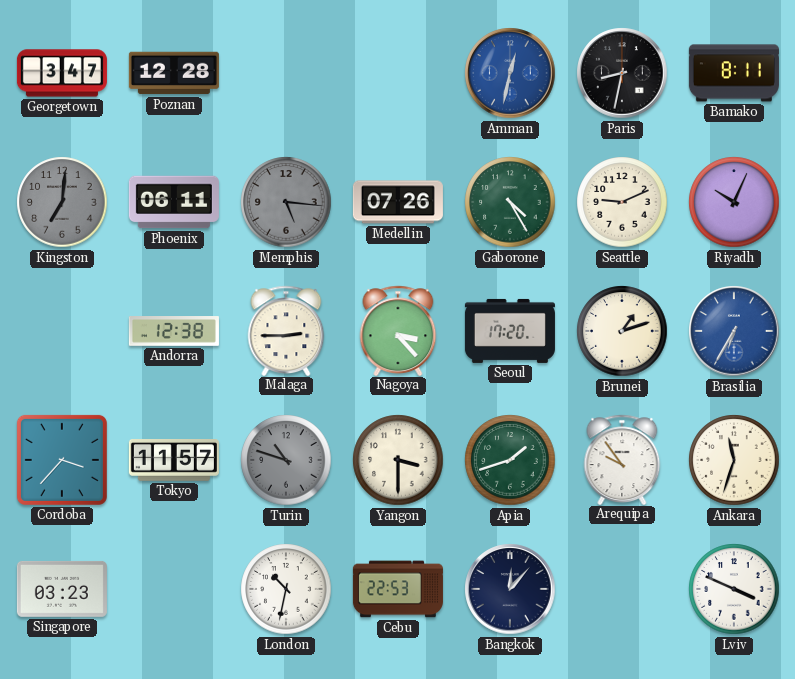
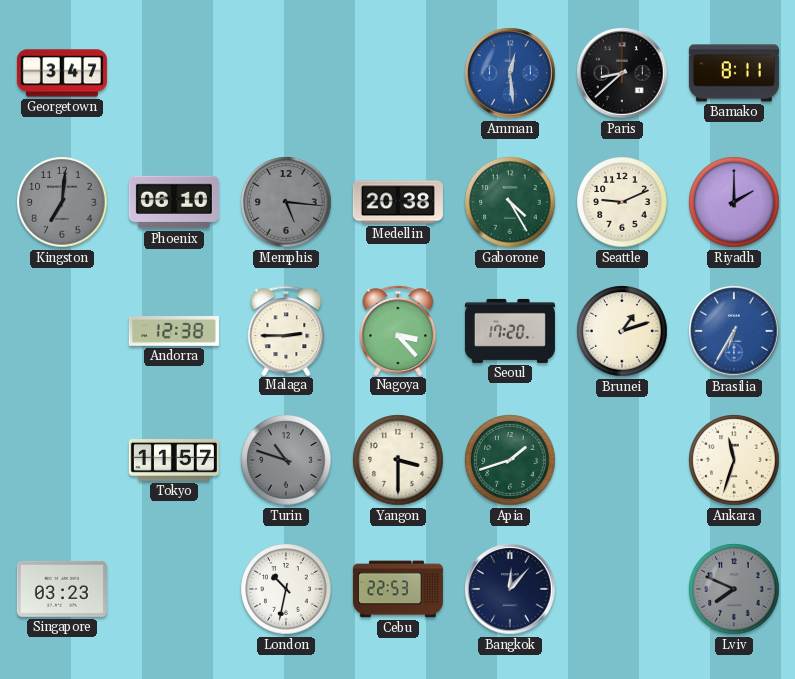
Poznan: 12:28 -> none (174, 73)
Amman: 12:32 -> 12:29 (510, 73)
Paris: 8:32 -> 8:38 (622, 73)
Phoenix: 06:11 -> 06:10 (174, 202)
Medellin: 07:26 -> 20:38 (398, 202)
Riyadh: 10:04 -> 2:00 (734, 202)
Cordoba: 3:37 -> none (62, 460)
Arequipa: 9:54 -> none (622, 459)
Lviv: 3:49 -> 7:49 (734, 589)
Lviv dial: white -> grey (734, 589)
